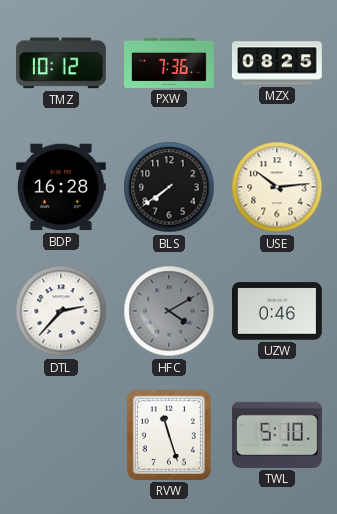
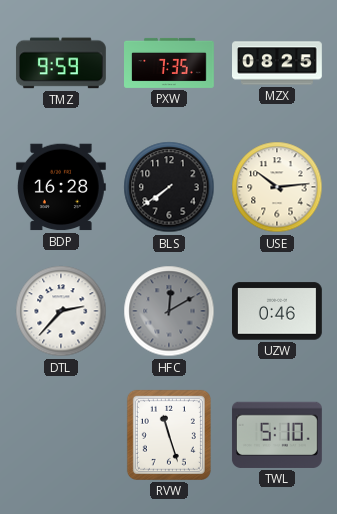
TMZ: 10:12 -> 9:59 (61, 63)
PXW: 7:36 -> 7:35 (170, 63)
HFC: 4:10 -> 12:10 (169, 311)
